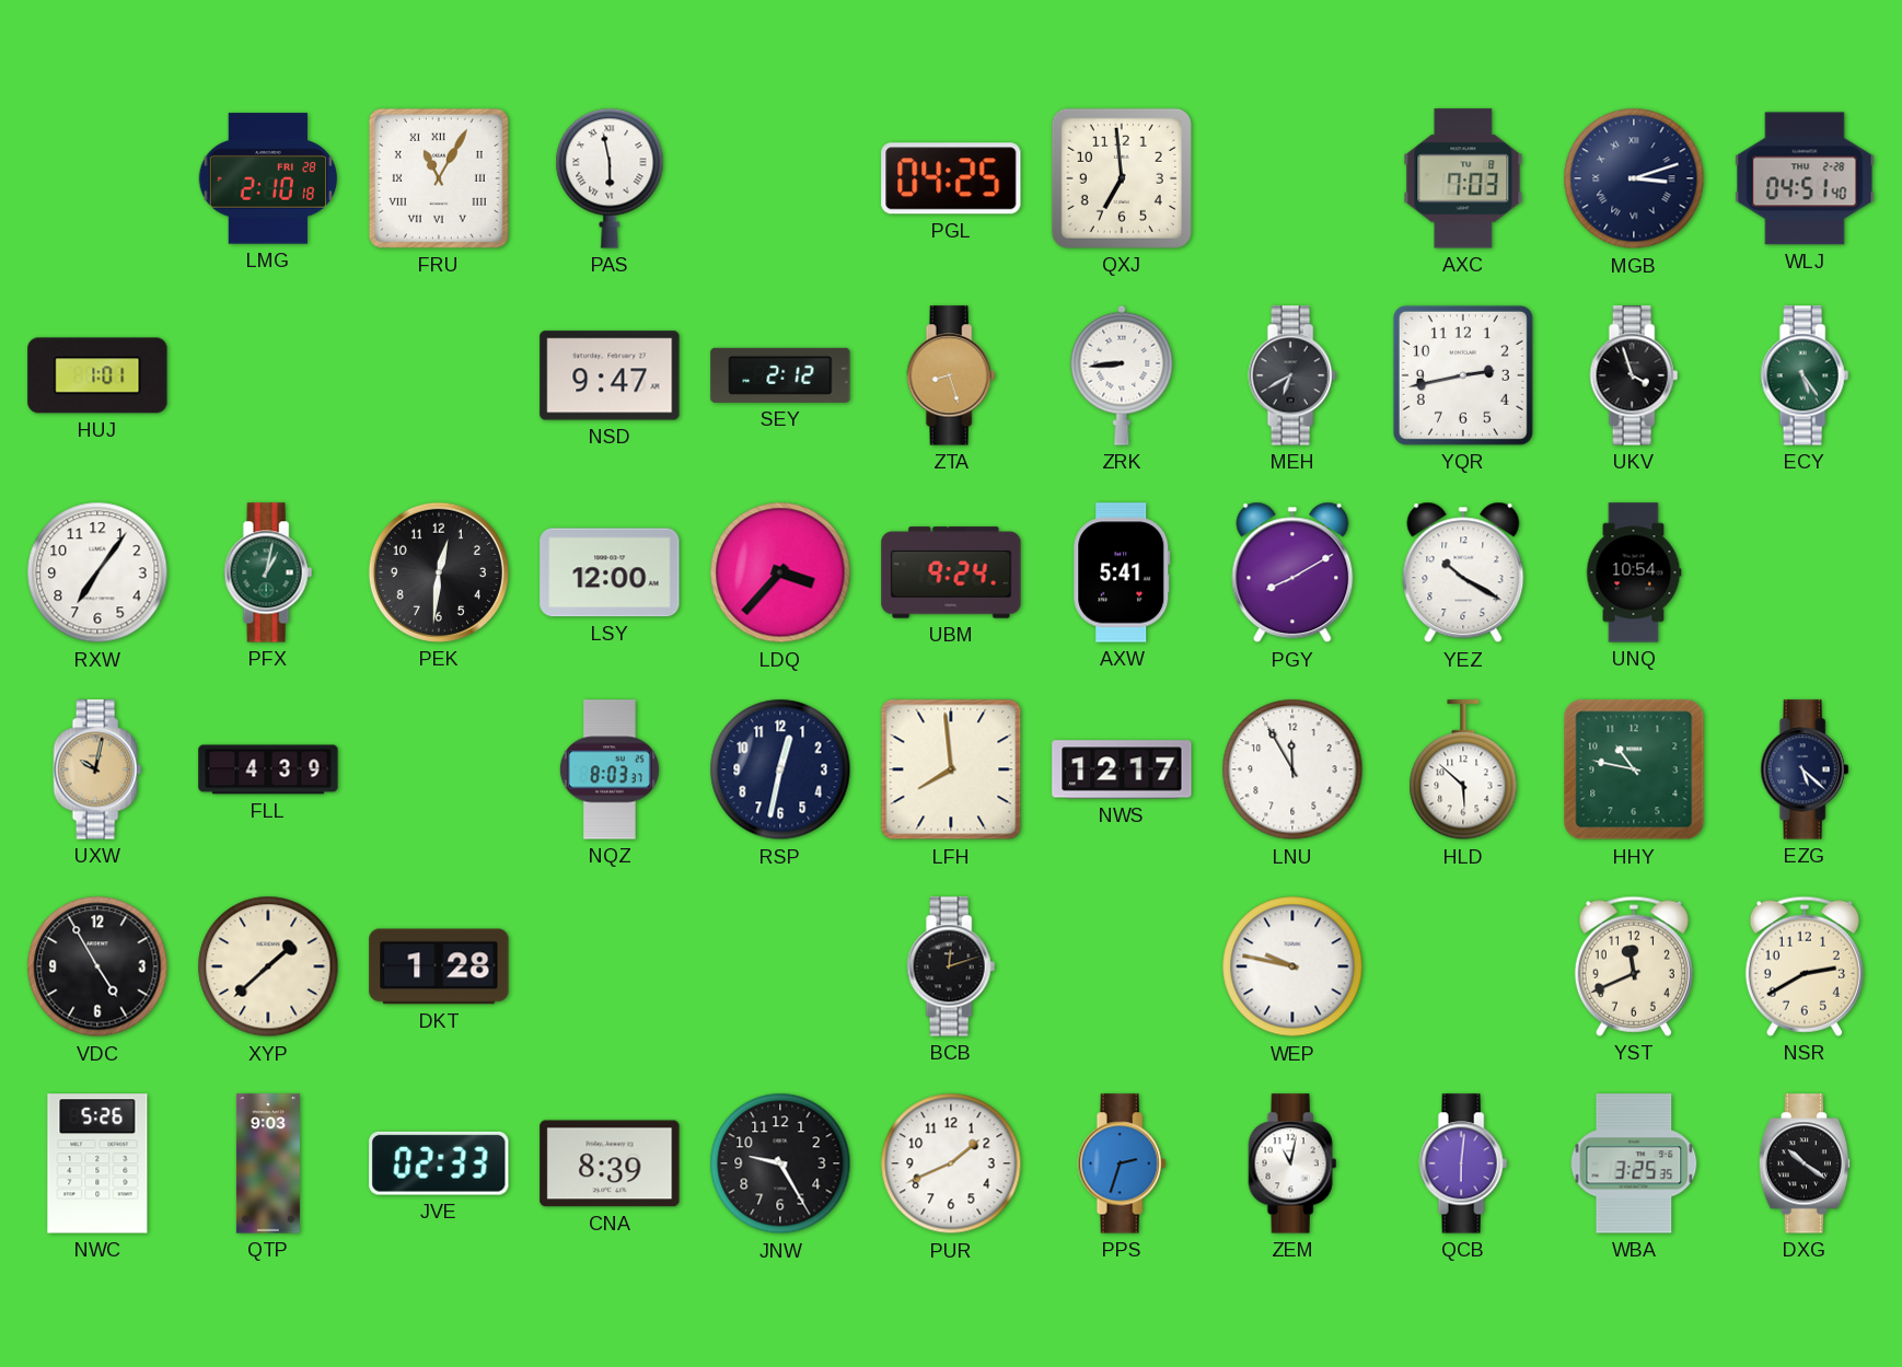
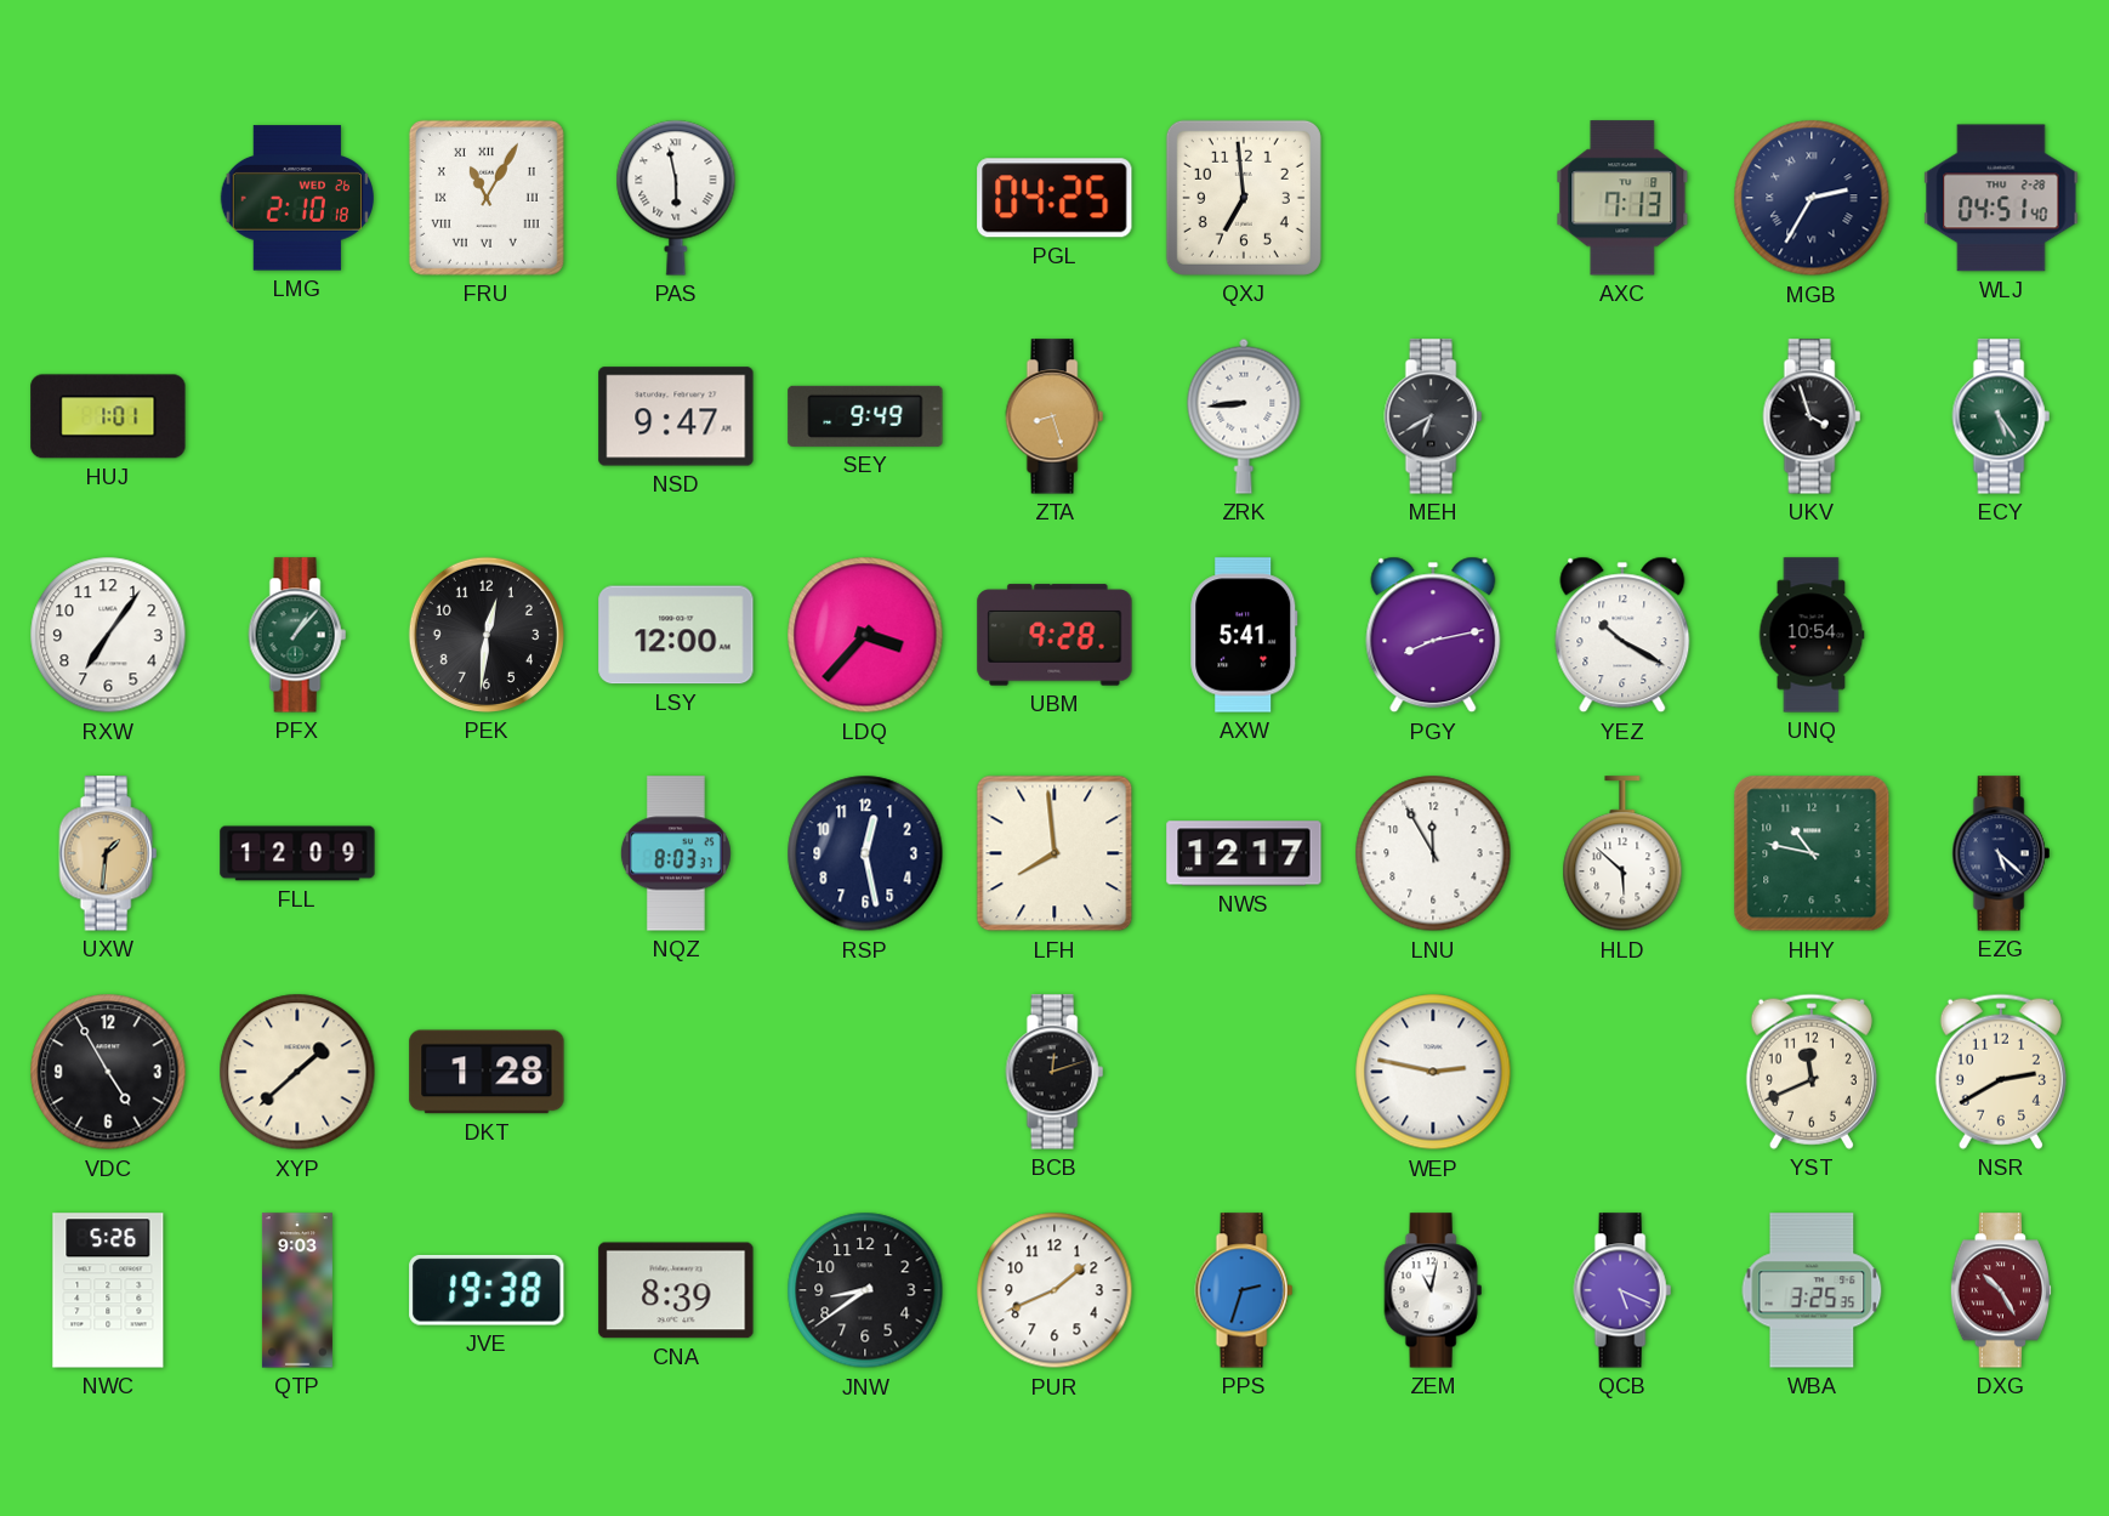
LMG date: FRI 28 -> WED 26 (296, 198)
AXC: 7:03 -> 7:13 (1622, 198)
MGB: 3:12 -> 2:35 (1812, 198)
SEY: 2:12 -> 9:49 (865, 416)
YQR: 2:43 -> none (1463, 375)
PFX: 1:02 -> 1:07 (297, 635)
UBM: 9:24 -> 9:28 (1054, 635)
PGY: 8:10 -> 8:13 (1433, 635)
UXW: 10:02 -> 1:31 (108, 853)
FLL: 4:39 -> 12:09 (297, 853)
RSP: 12:32 -> 12:28 (865, 853)
WEP: 9:47 -> 2:47 (1433, 1072)
JVE: 02:33 -> 19:38 (487, 1290)
JNW: 9:25 -> 8:39 (865, 1290)
QCB: 6:01 -> 5:19 (1622, 1290)
DXG: 10:21 -> 10:25 (2000, 1290)
DXG dial: black -> burgundy (2000, 1290)
